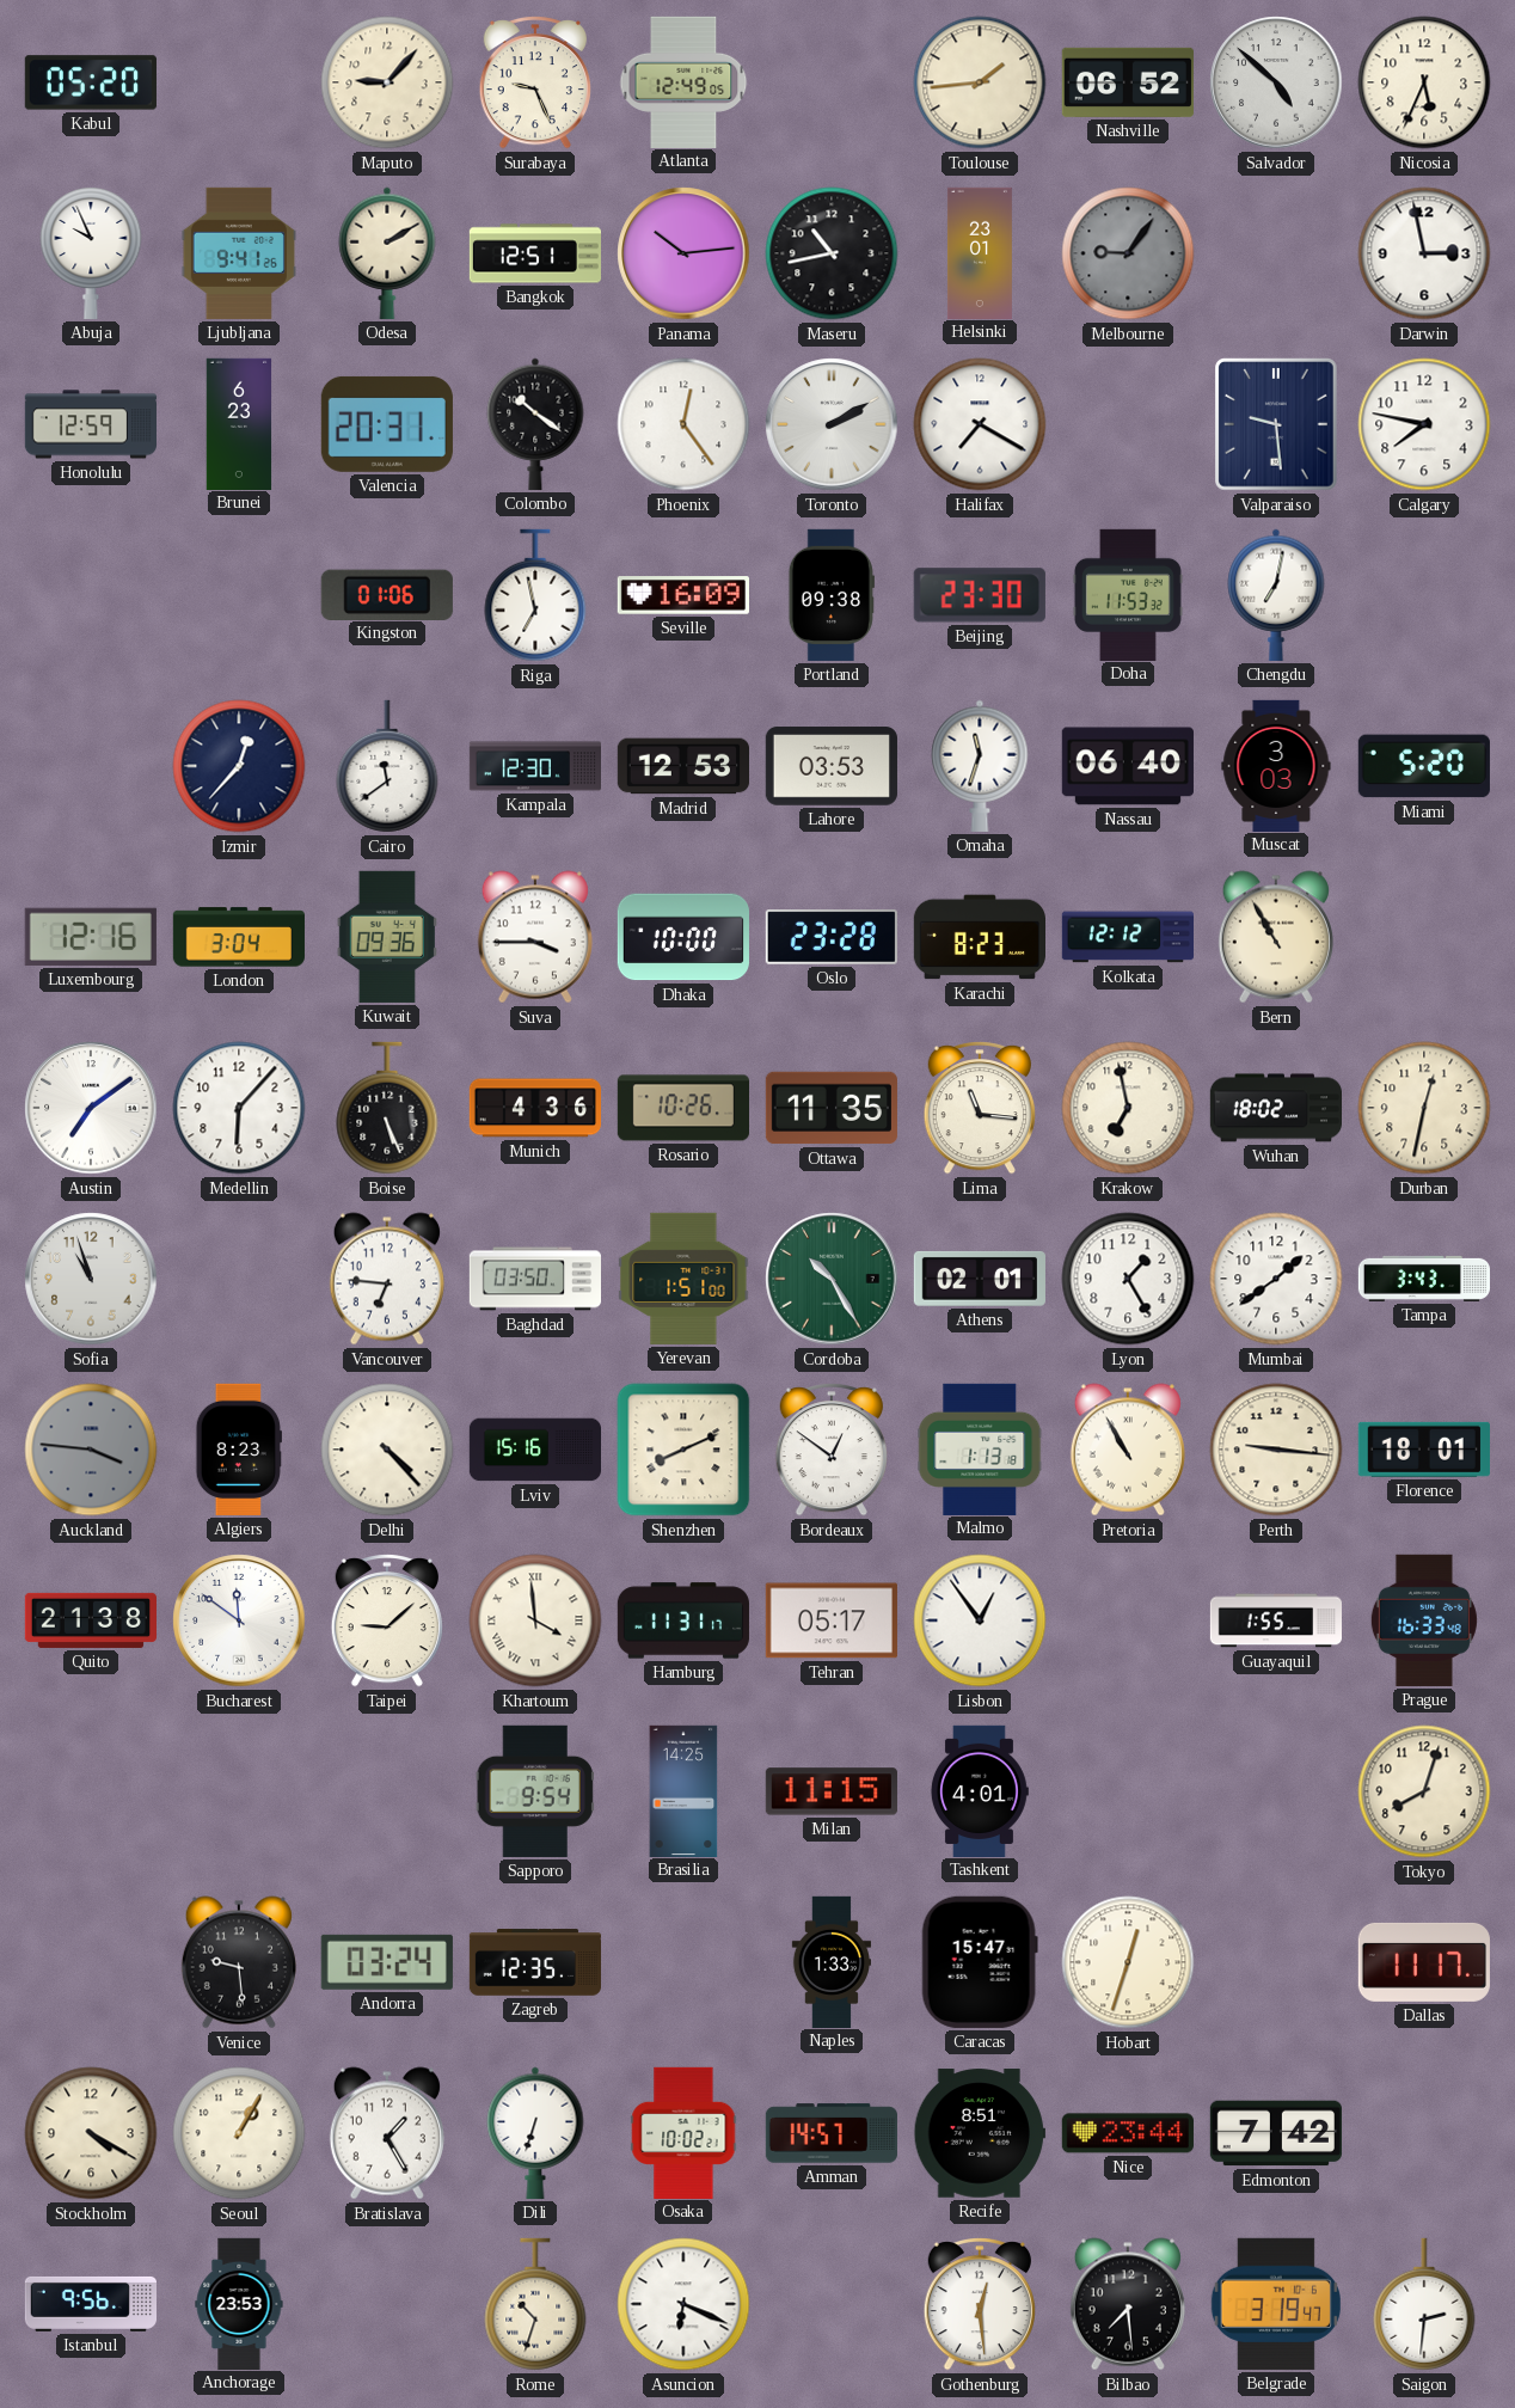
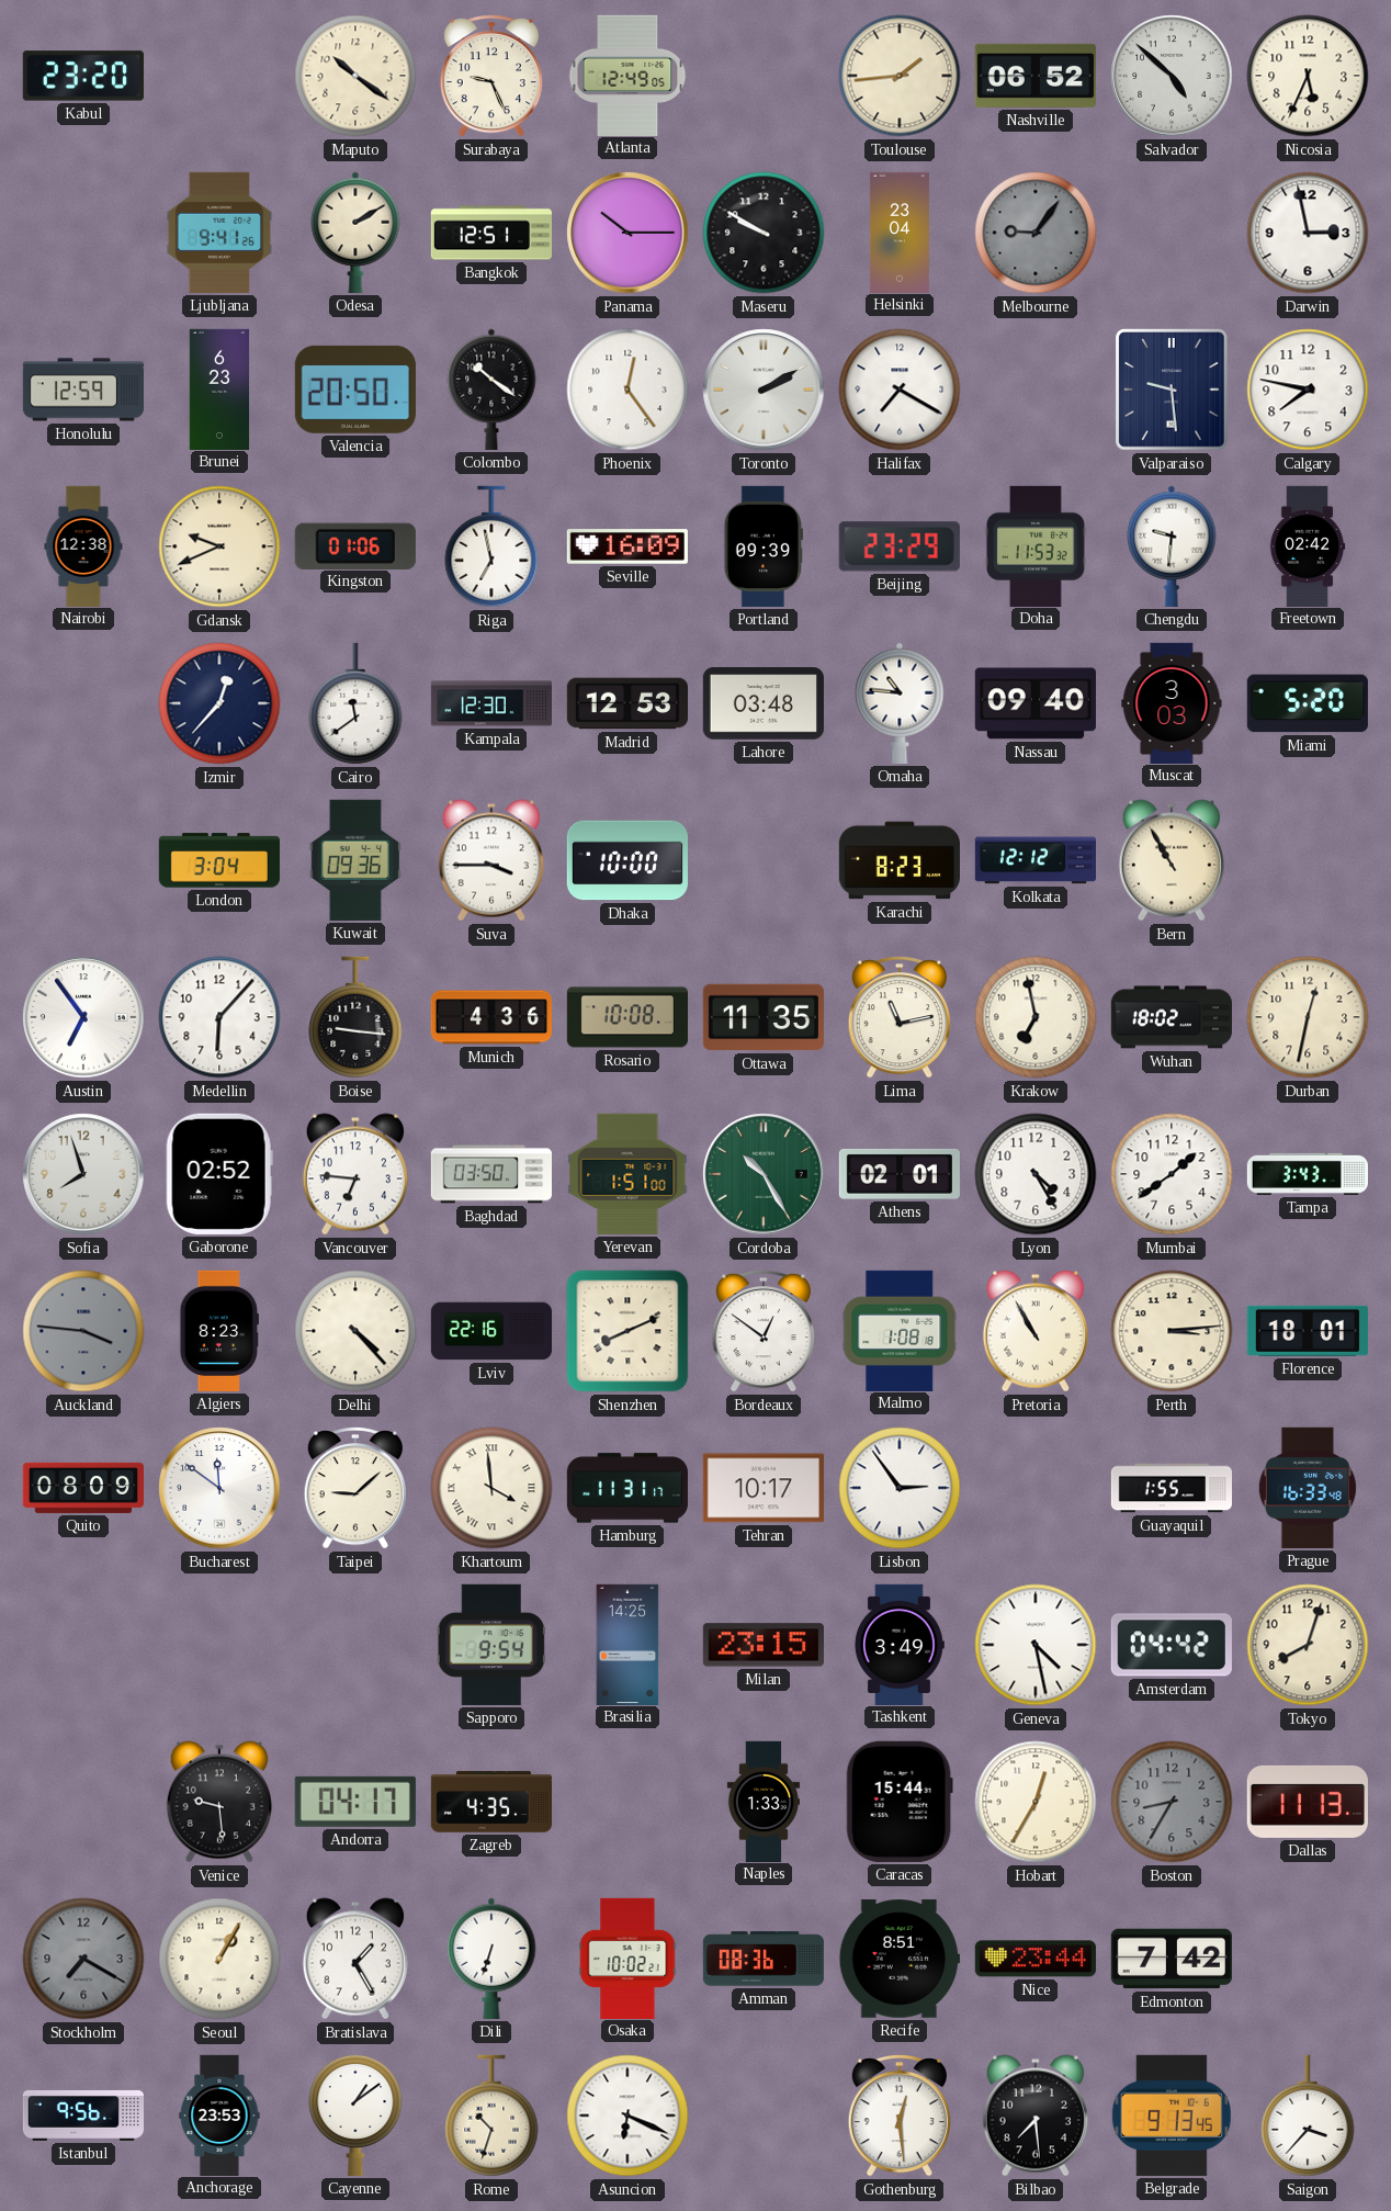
Kabul: 05:20 -> 23:20 (83, 76)
Maputo: 9:07 -> 10:21 (355, 76)
Abuja: 9:56 -> none (91, 252)
Panama: 10:14 -> 10:15 (627, 233)
Maseru: 10:43 -> 9:50 (764, 233)
Helsinki: 23:01 -> 23:04 (900, 232)
Valencia: 20:31 -> 20:50 (355, 390)
Nairobi: none -> 12:38 (83, 545)
Gdansk: none -> 9:41 (219, 546)
Portland: 09:38 -> 09:39 (764, 546)
Beijing: 23:30 -> 23:29 (900, 546)
Chengdu: 7:02 -> 9:31 (1172, 546)
Freetown: none -> 02:42 (1308, 545)
Lahore: 03:53 -> 03:48 (764, 703)
Omaha: 11:33 -> 10:46 (900, 703)
Nassau: 06:40 -> 09:40 (1036, 703)
Luxembourg: 12:16 -> none (91, 937)
Oslo: 23:28 -> none (832, 938)
Austin: 7:09 -> 6:54 (83, 1017)
Boise: 5:26 -> 9:16 (355, 1017)
Rosario: 10:26 -> 10:08 (626, 1017)
Lima: 11:16 -> 11:13 (900, 1018)
Sofia: 10:57 -> 7:57 (83, 1174)
Gaborone: none -> 02:52 (219, 1174)
Lyon: 1:25 -> 4:25 (1036, 1174)
Lviv: 15:16 -> 22:16 (490, 1331)
Malmo: 1:13 -> 1:08 (900, 1330)
Perth: 9:16 -> 3:14 (1172, 1331)
Quito: 21:38 -> 08:09 (82, 1488)
Tehran: 05:17 -> 10:17 (764, 1488)
Lisbon: 12:54 -> 2:54 (900, 1488)
Milan: 11:15 -> 23:15 (764, 1645)
Tashkent: 4:01 -> 3:49 (898, 1644)
Geneva: none -> 4:28 (1036, 1645)
Amsterdam: none -> 04:42 (1172, 1645)
Andorra: 03:24 -> 04:17 (355, 1802)
Zagreb: 12:35 -> 4:35 (490, 1802)
Caracas: 15:47 -> 15:44 (900, 1802)
Hobart: 12:33 -> 12:35 (1036, 1802)
Boston: none -> 8:35 (1172, 1802)
Dallas: 11:17 -> 11:13 (1308, 1802)
Stockholm: 4:20 -> 7:20 (83, 1959)
Stockholm dial: cream -> grey (83, 1959)
Amman: 14:57 -> 08:36 (764, 1959)
Cayenne: none -> 1:09 (355, 2114)
Belgrade: 3:19 -> 9:13 (1172, 2116)
Saigon: 2:31 -> 3:37 (1308, 2116)
